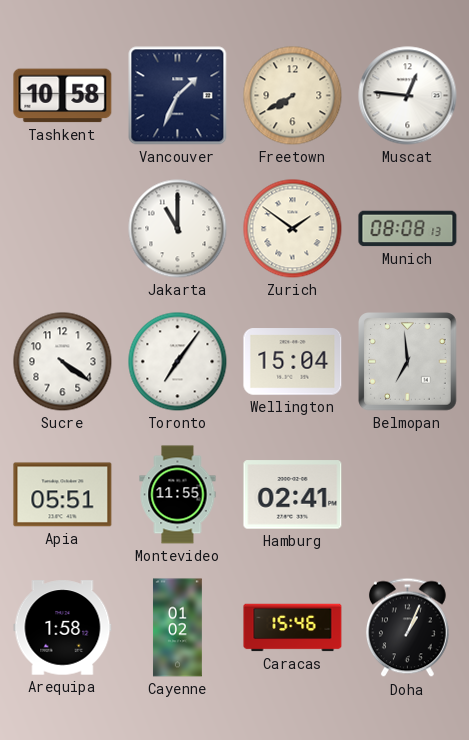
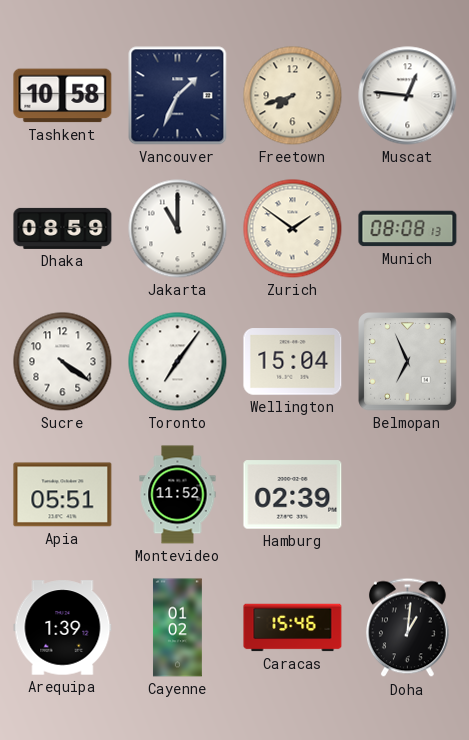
Freetown: 7:40 -> 7:42 (293, 96)
Dhaka: none -> 08:59 (63, 228)
Belmopan: 6:59 -> 6:56 (408, 362)
Montevideo: 11:55 -> 11:52 (178, 495)
Hamburg: 02:41 -> 02:39 (293, 495)
Arequipa: 1:58 -> 1:39 (63, 628)
Doha: 1:04 -> 1:01 (407, 628)
